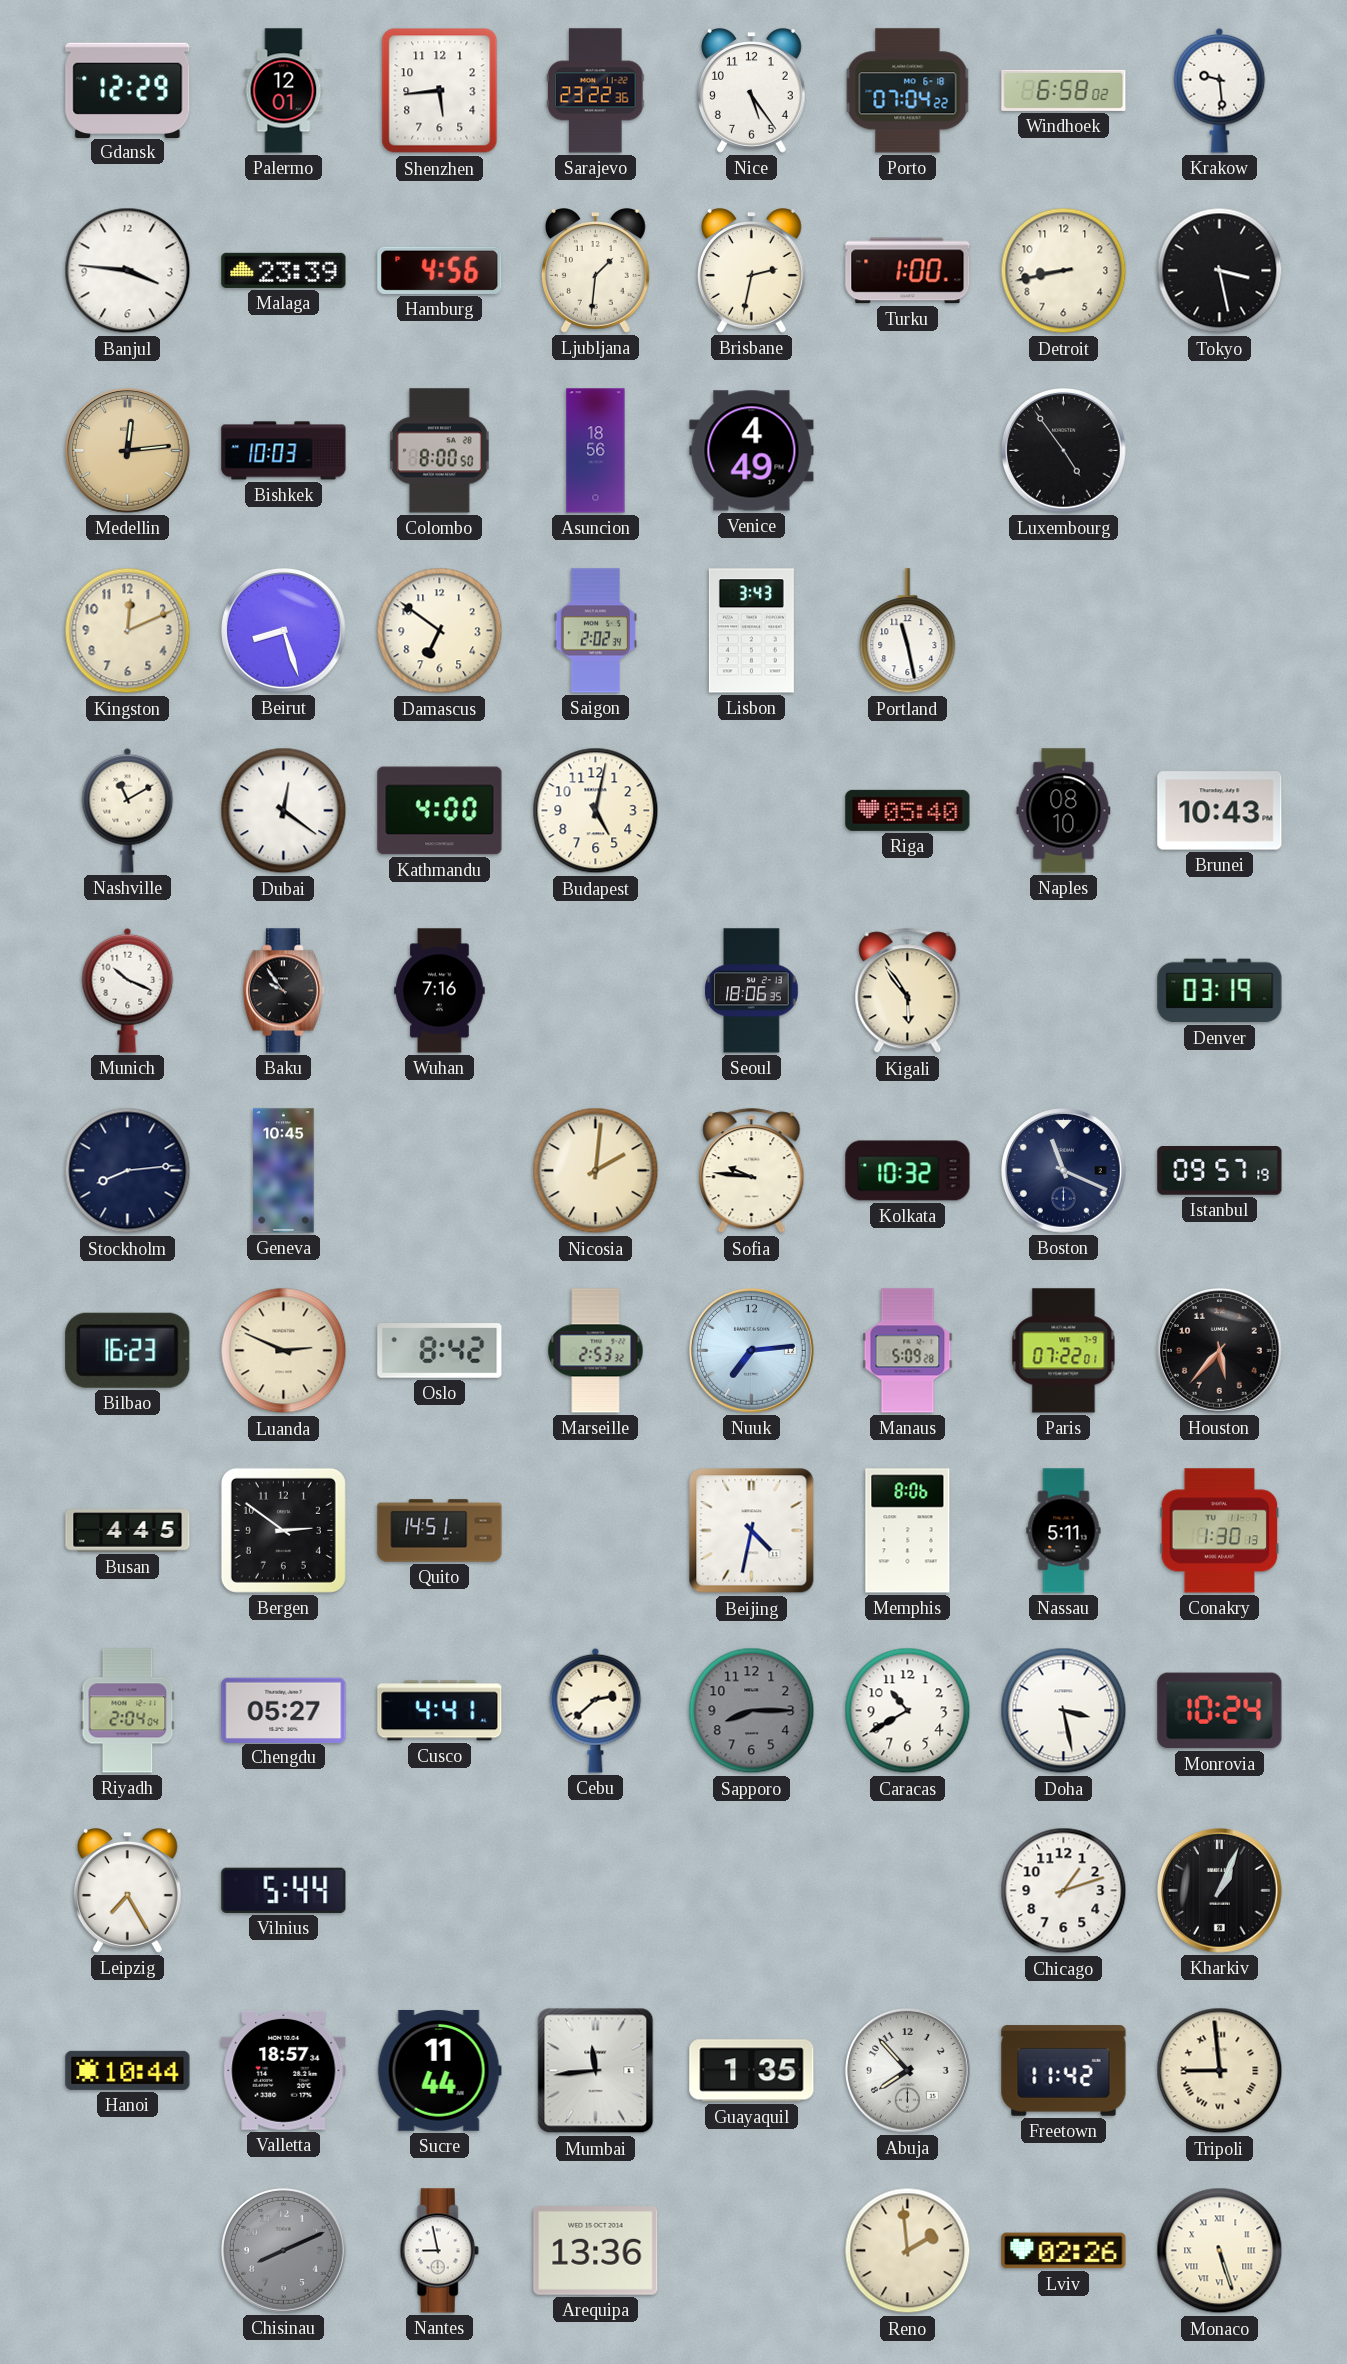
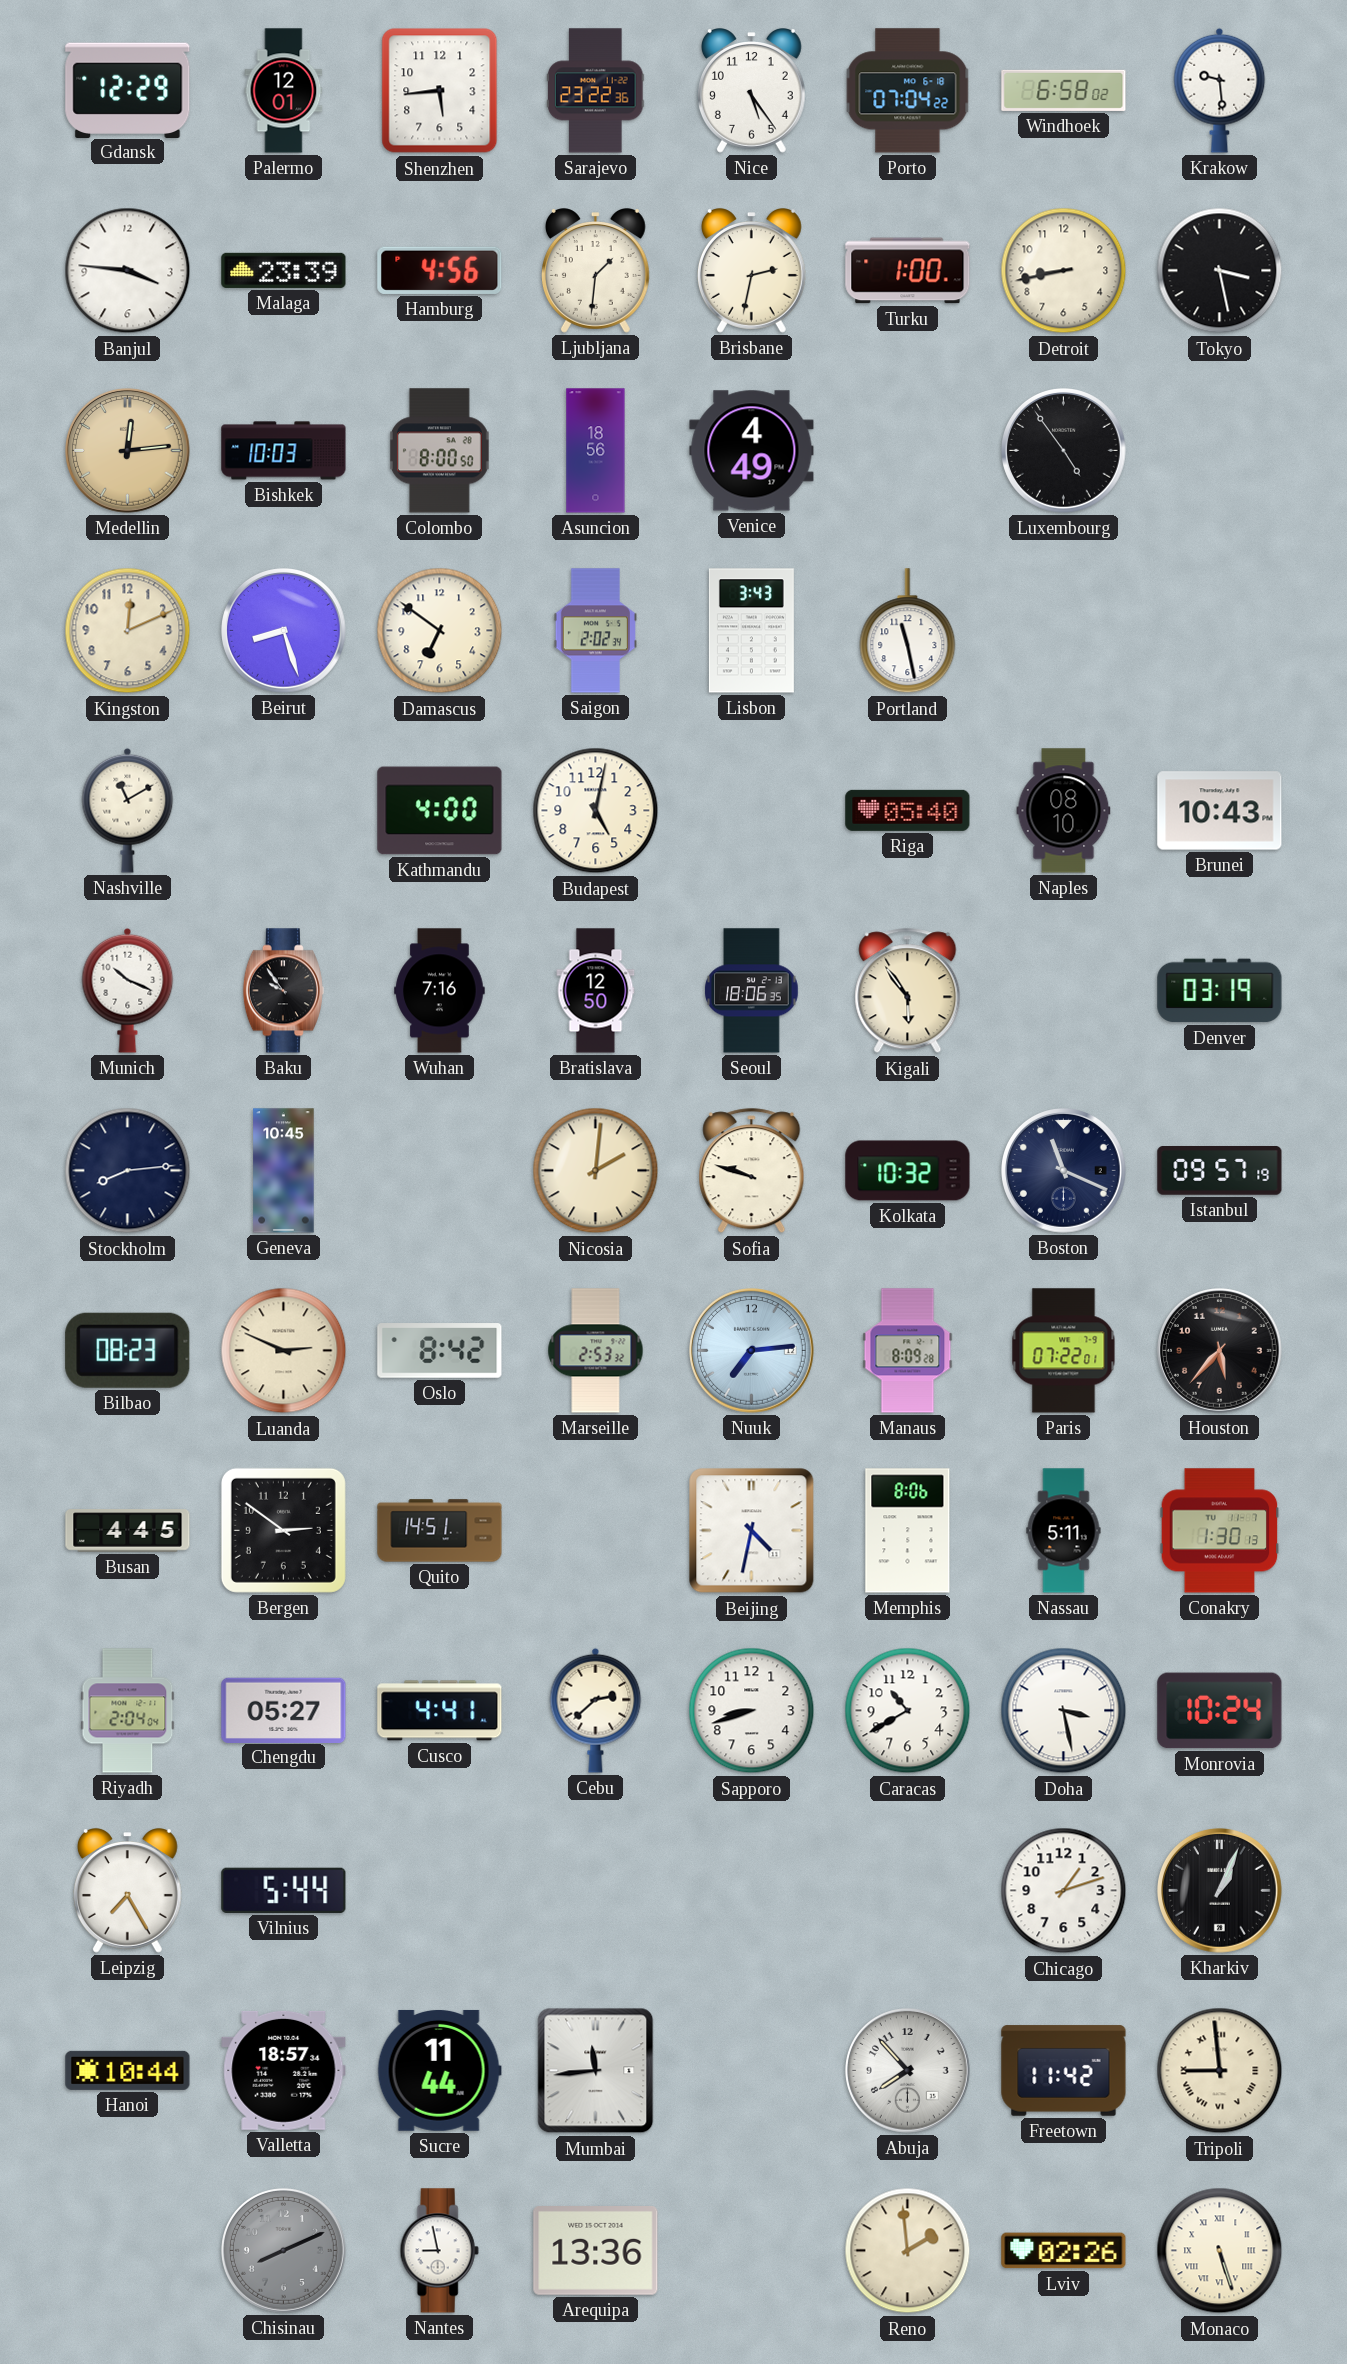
Dubai: 12:21 -> none (284, 811)
Bratislava: none -> 12:50 (596, 991)
Sofia: 9:46 -> 9:48 (752, 1171)
Bilbao: 16:23 -> 08:23 (128, 1350)
Manaus: 5:09 -> 8:09 (908, 1351)
Sapporo: 8:15 -> 8:42 (752, 1711)
Sapporo dial: grey -> white (752, 1711)
Guayaquil: 1:35 -> none (752, 2071)
